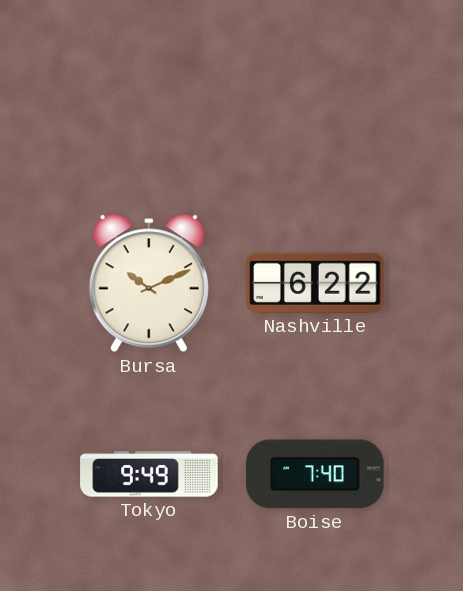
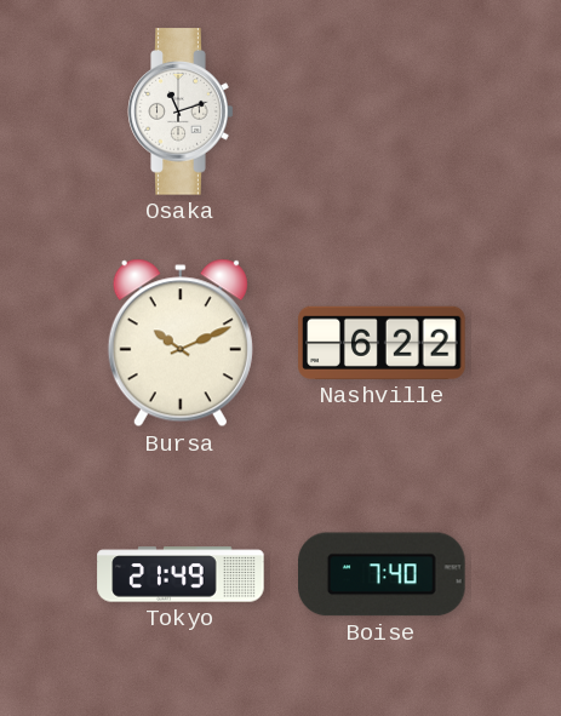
Osaka: none -> 11:12 (181, 111)
Tokyo: 9:49 -> 21:49 (181, 574)
